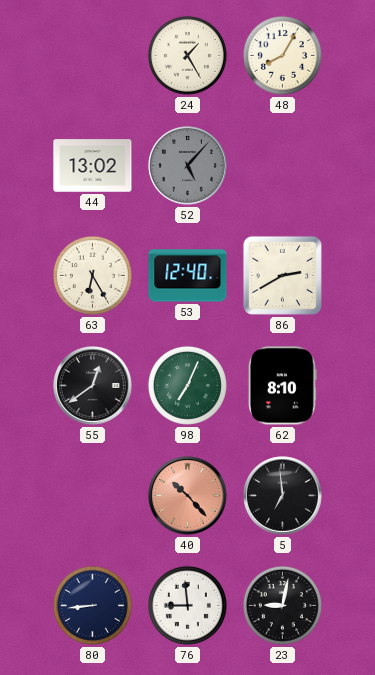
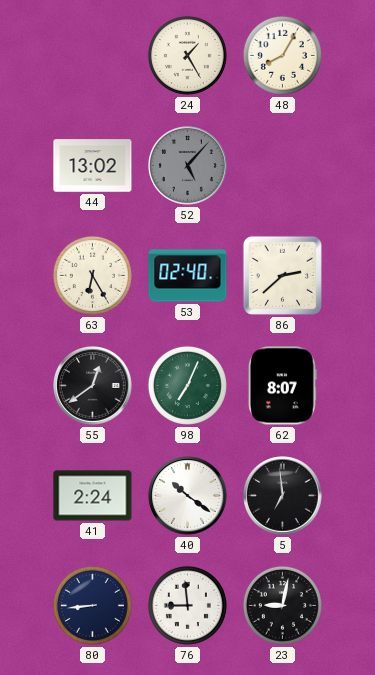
53: 12:40 -> 02:40 (188, 276)
86: 2:40 -> 2:38 (282, 275)
62: 8:10 -> 8:07 (282, 386)
41: none -> 2:24 (93, 496)
40: 10:23 -> 10:21 (188, 496)
40 dial: salmon -> white (188, 496)
